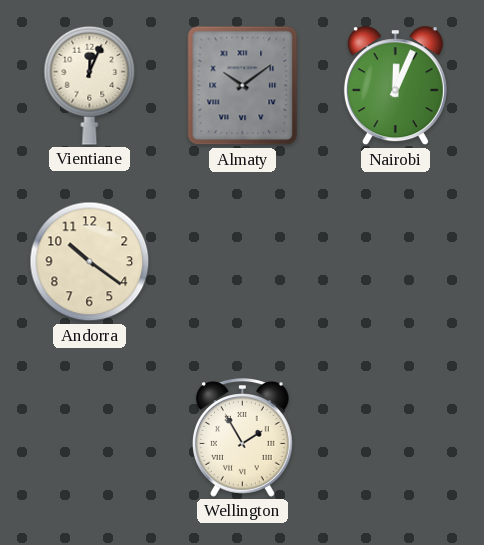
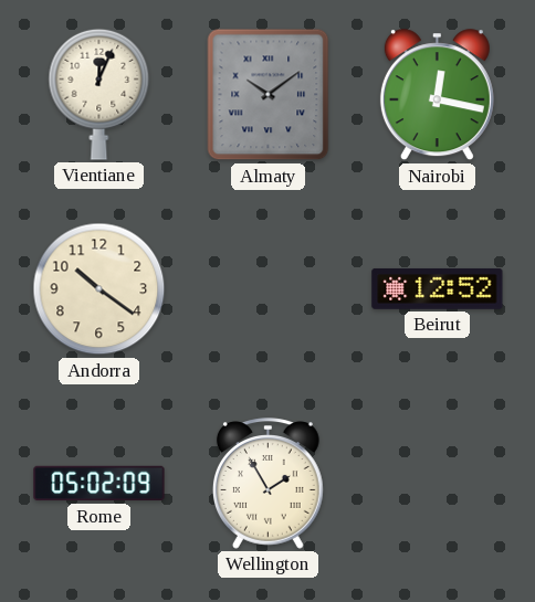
Nairobi: 12:04 -> 12:17 (437, 95)
Beirut: none -> 12:52 (438, 288)
Rome: none -> 05:02 (99, 484)
